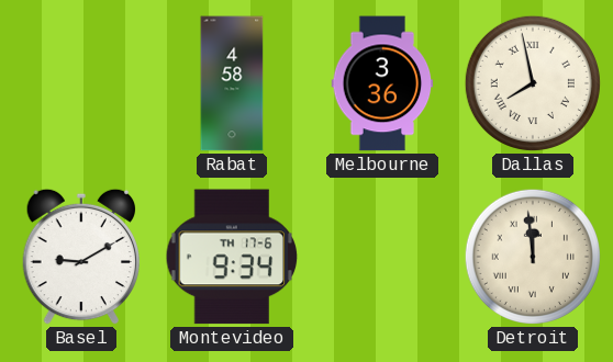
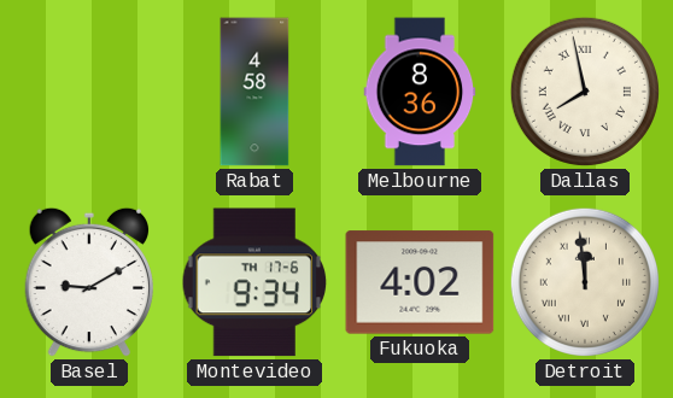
Melbourne: 3:36 -> 8:36 (420, 92)
Fukuoka: none -> 4:02 (420, 282)
